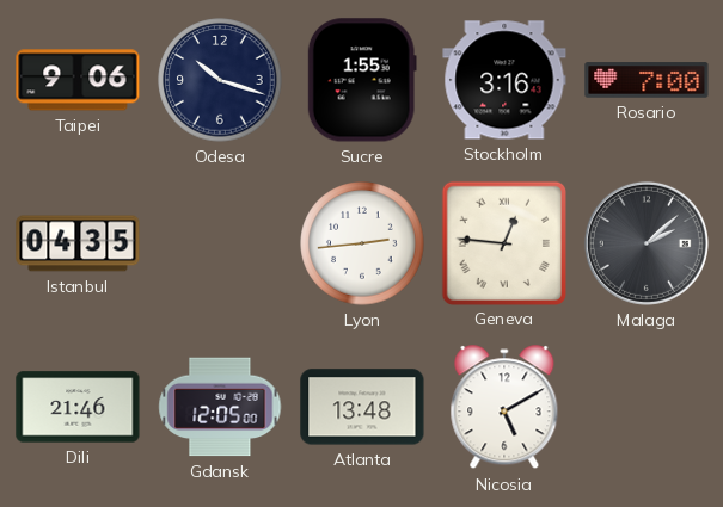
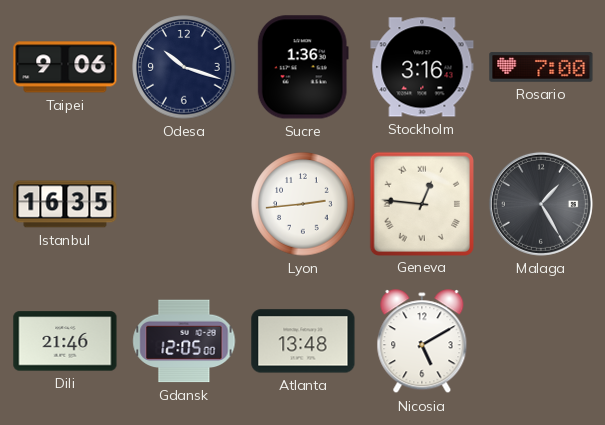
Sucre: 1:55 -> 1:36 (303, 67)
Istanbul: 04:35 -> 16:35 (65, 204)
Malaga: 2:08 -> 1:25 (541, 204)
